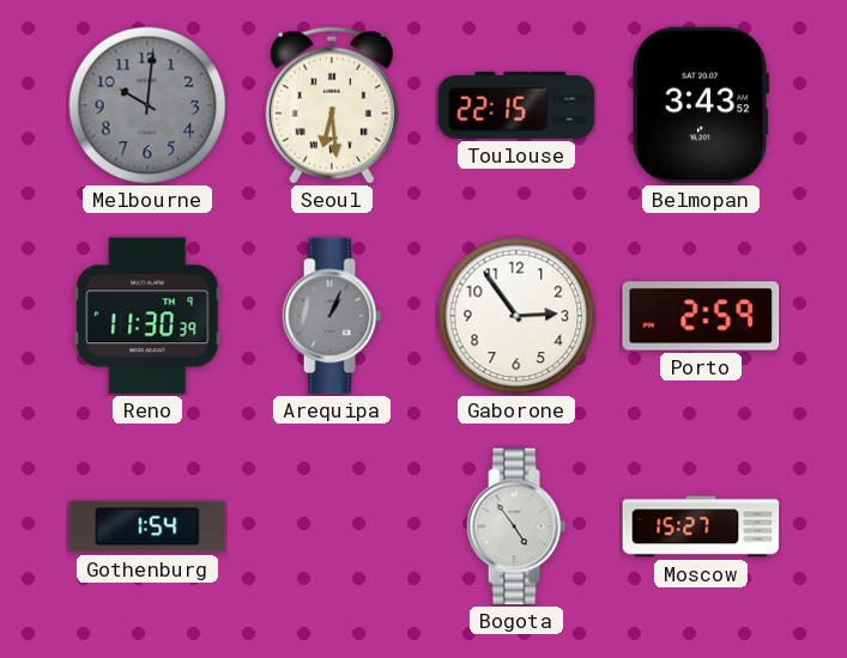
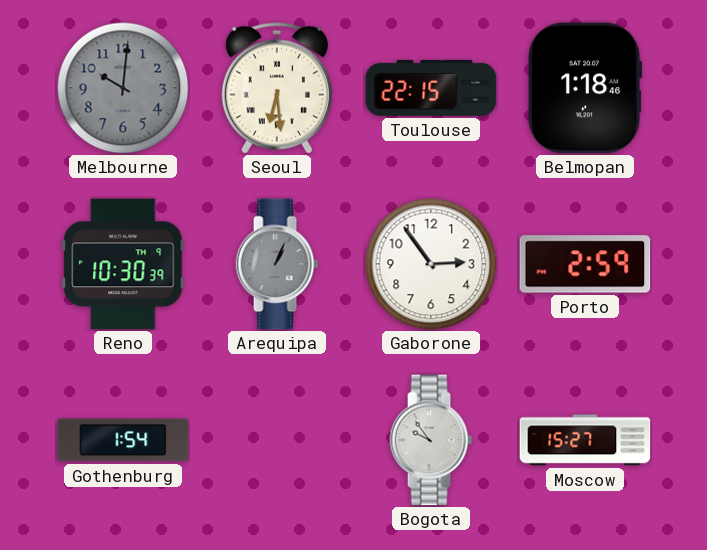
Belmopan: 3:43 -> 1:18 (585, 88)
Reno: 11:30 -> 10:30 (123, 264)
Bogota: 4:54 -> 9:54 (431, 440)
